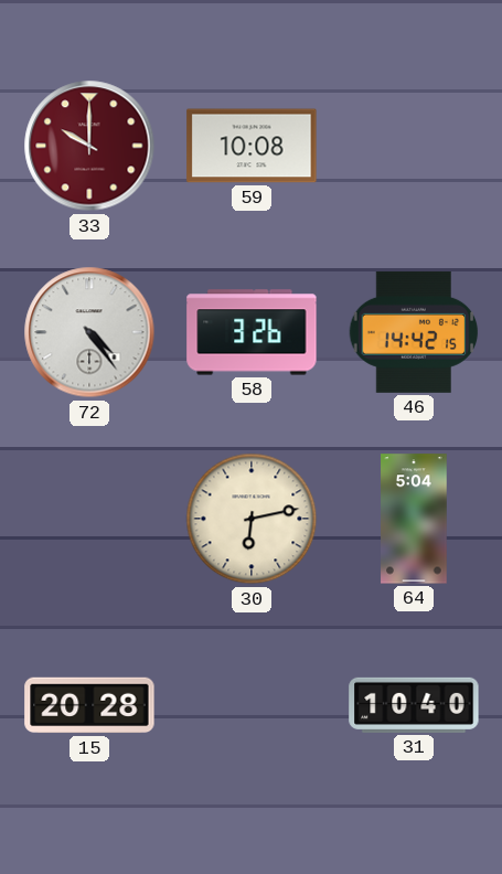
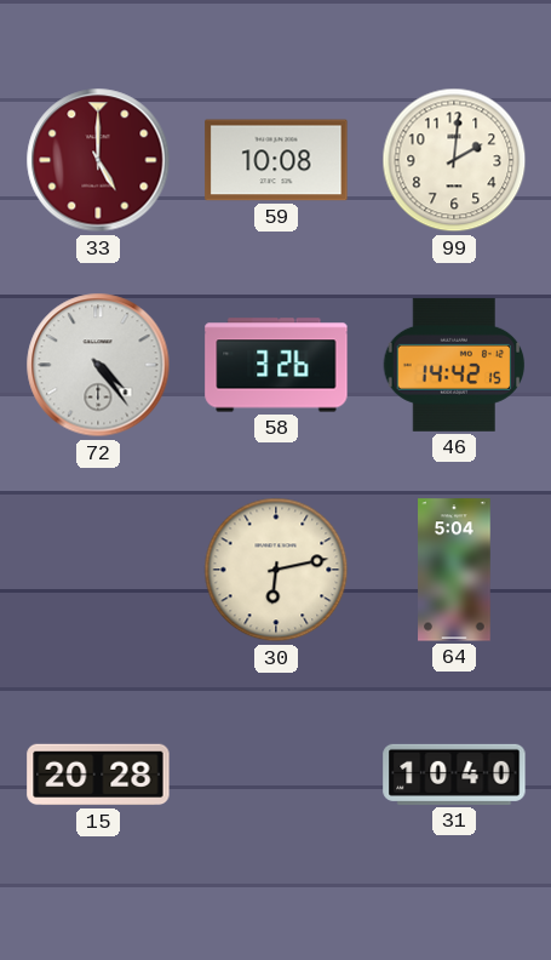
33: 10:00 -> 5:00 (98, 160)
99: none -> 2:01 (454, 160)
